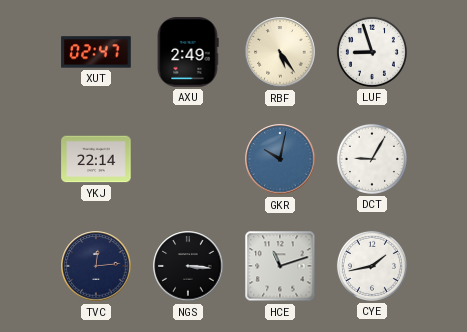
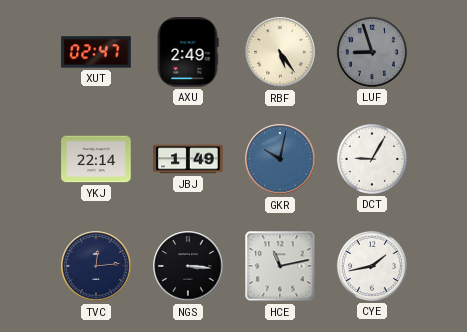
LUF dial: white -> grey (372, 52)
JBJ: none -> 1:49 (188, 159)
HCE: 11:12 -> 11:13 (280, 266)
